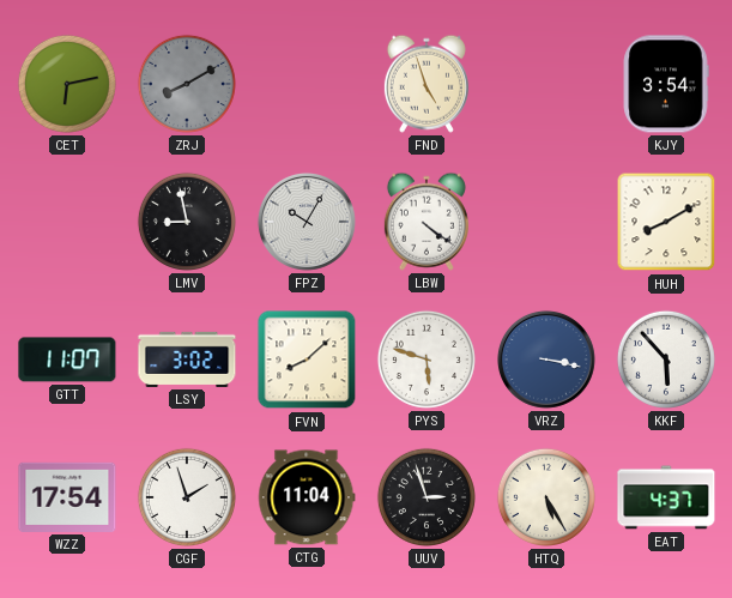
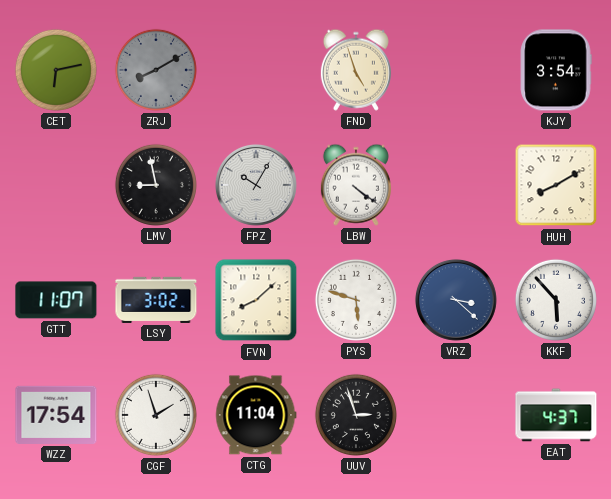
VRZ: 3:17 -> 3:22 (456, 300)
HTQ: 5:25 -> none (546, 497)
